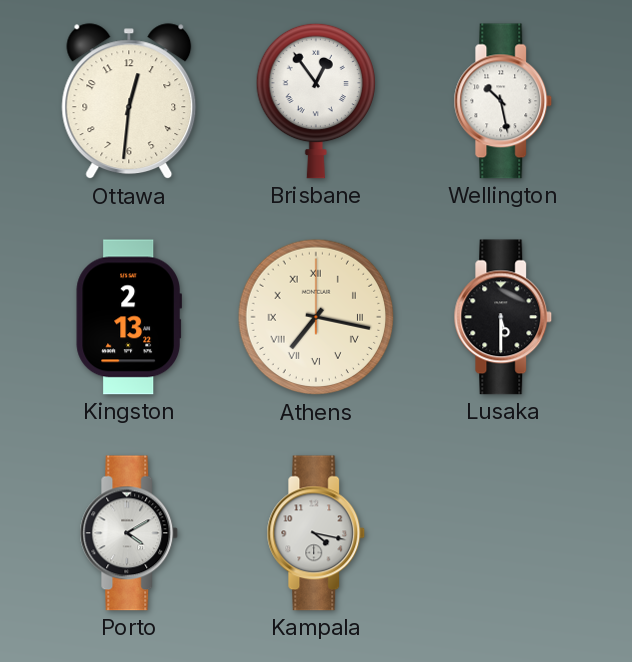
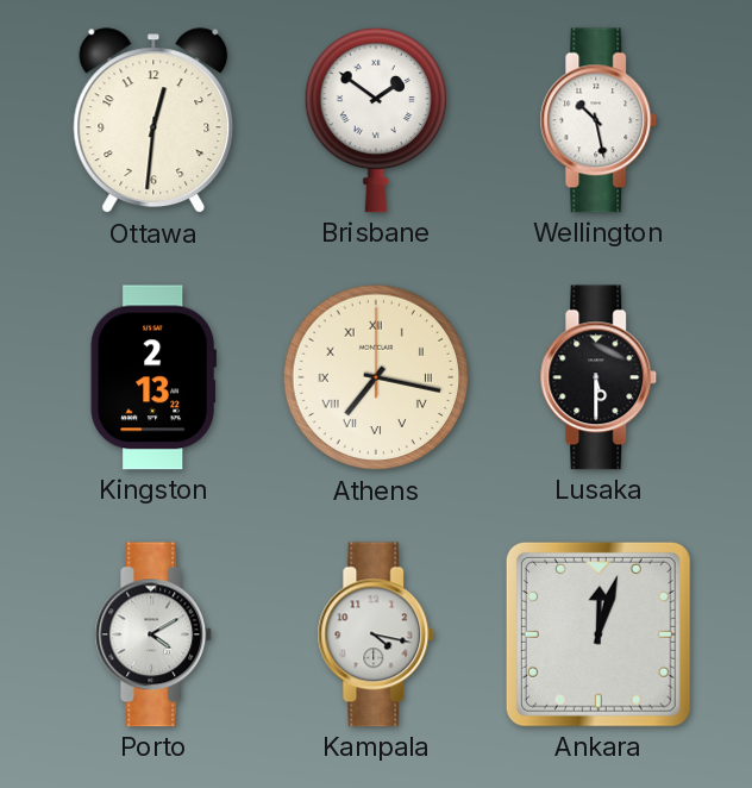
Brisbane: 12:54 -> 1:51 (375, 120)
Ankara: none -> 12:03 (599, 634)
